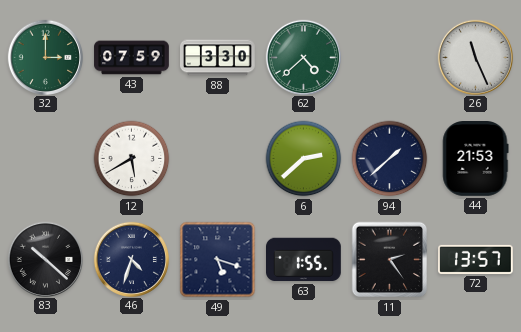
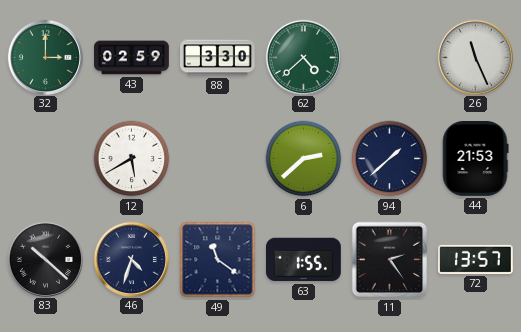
43: 07:59 -> 02:59 (132, 58)
49: 5:18 -> 11:21 (218, 260)
